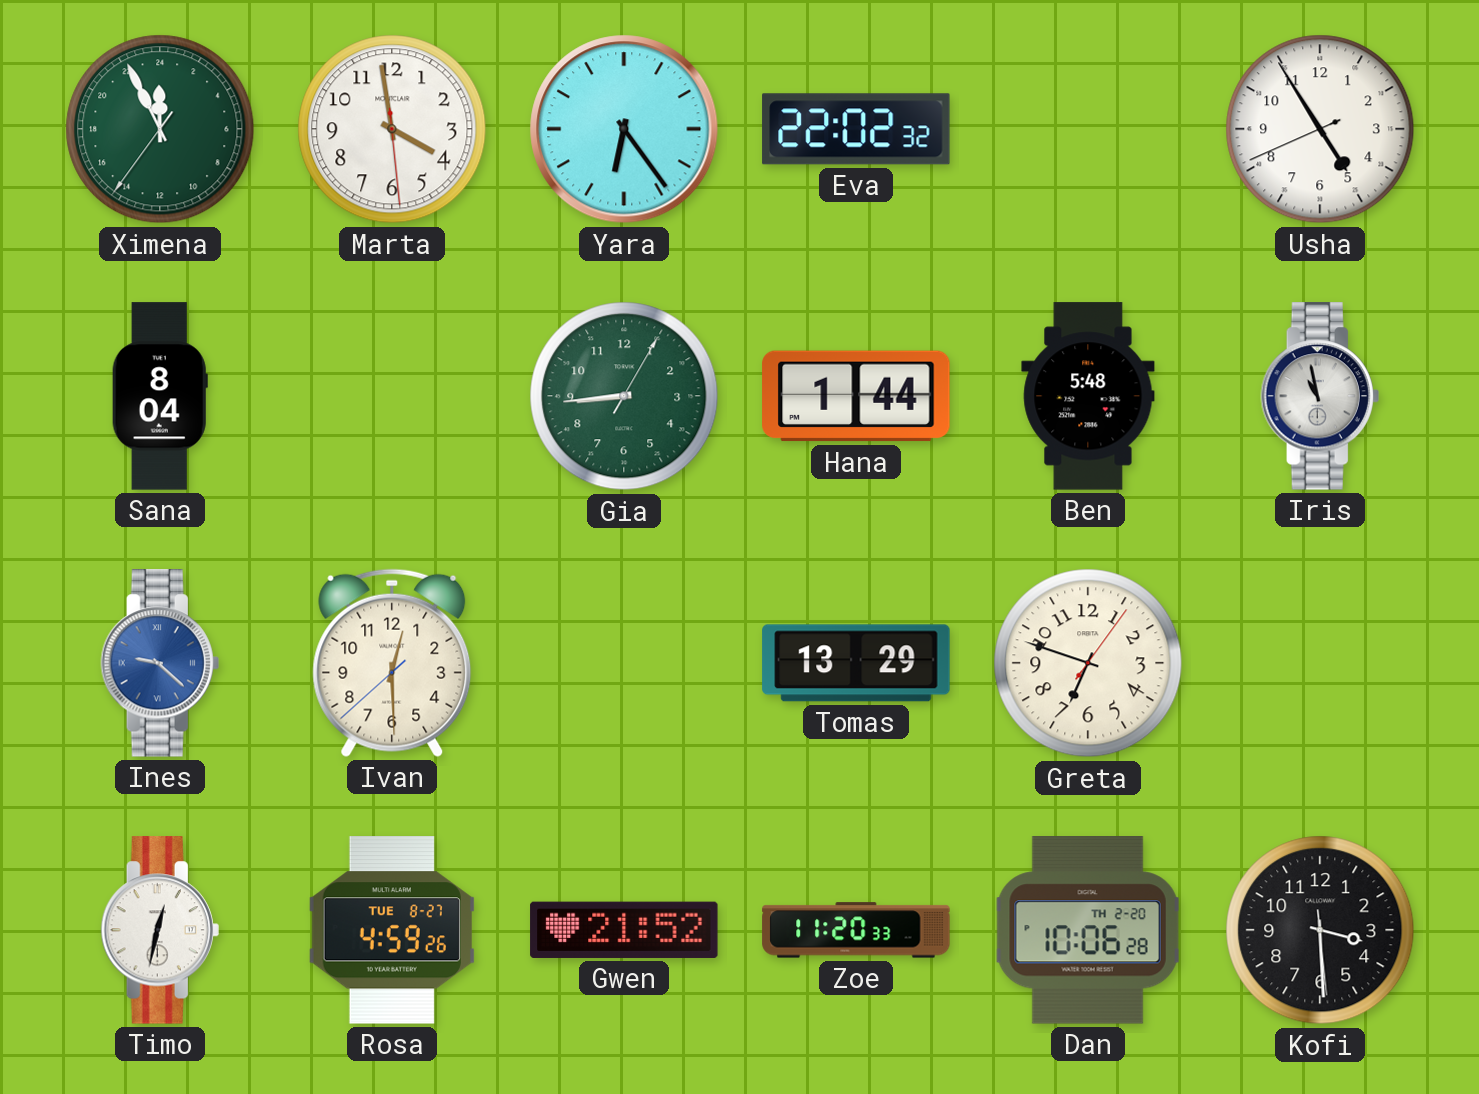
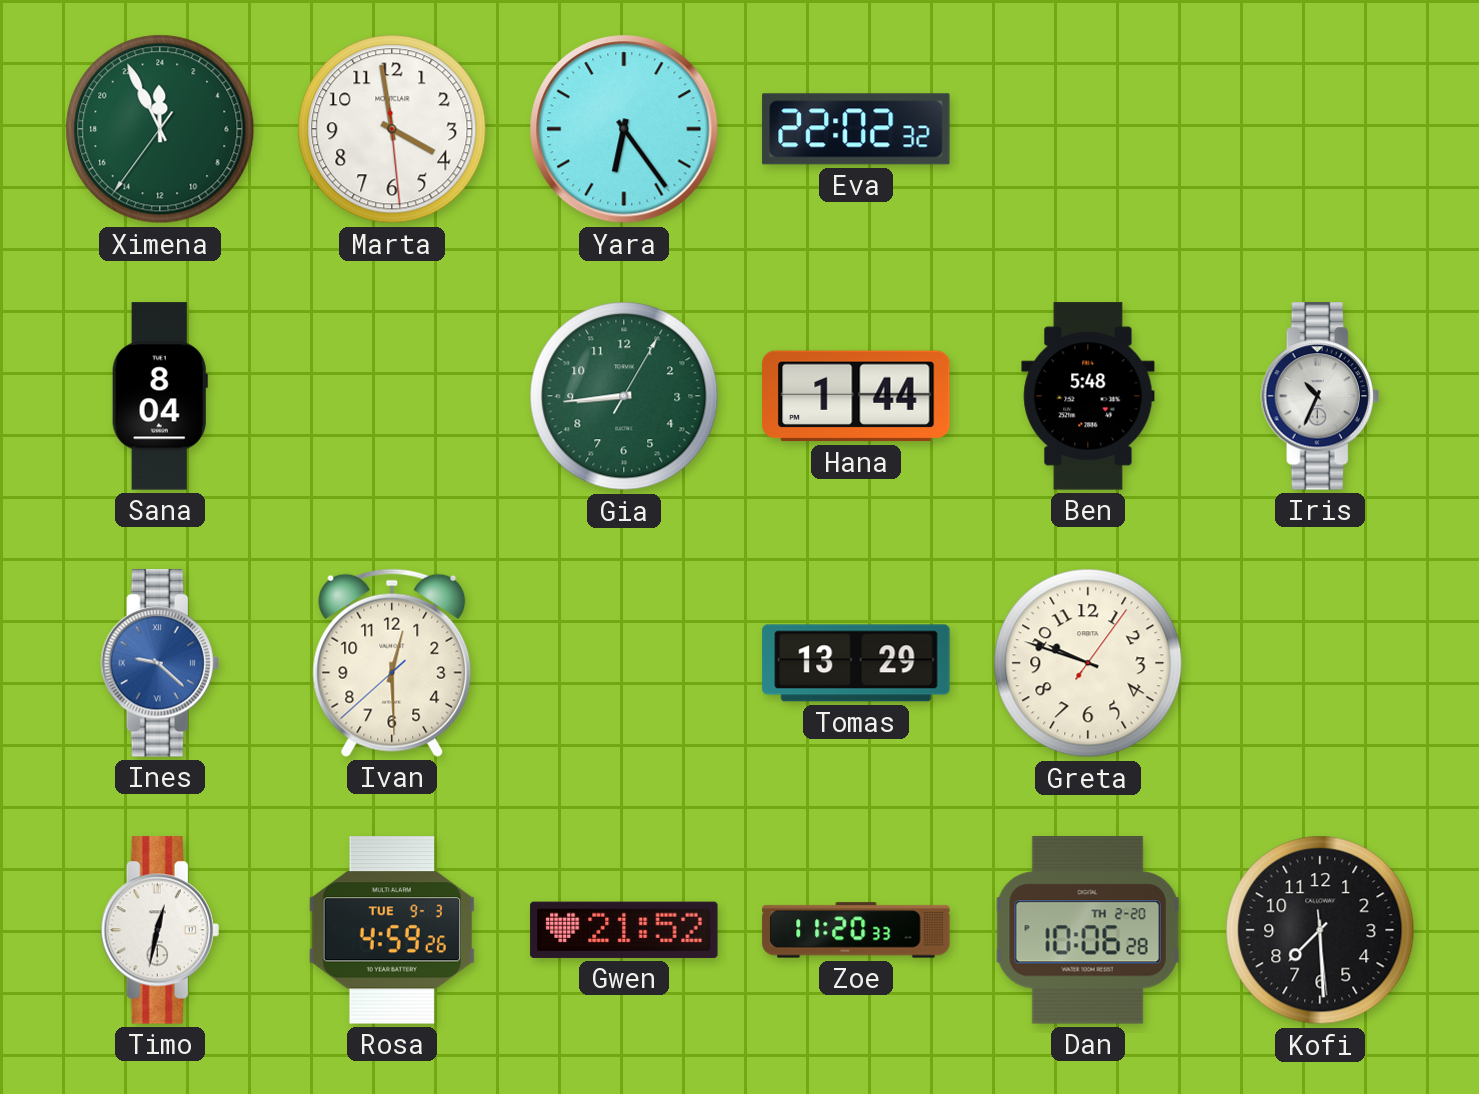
Usha: 4:54 -> none (1320, 129)
Iris: 10:58 -> 10:34 (1320, 396)
Greta: 6:48 -> 9:48 (1088, 663)
Rosa date: TUE 8-27 -> TUE 9-3 (392, 930)
Kofi: 3:29 -> 7:29 (1320, 930)
